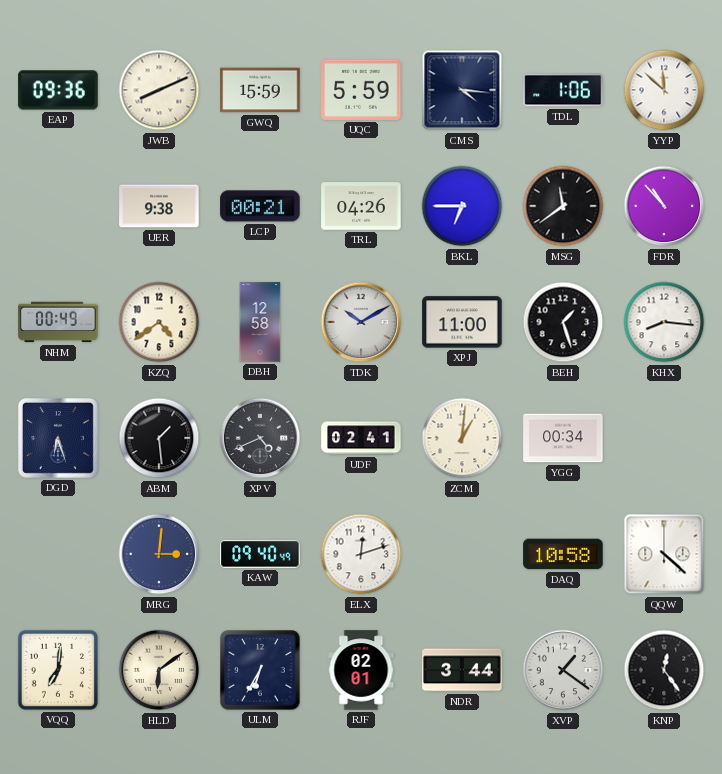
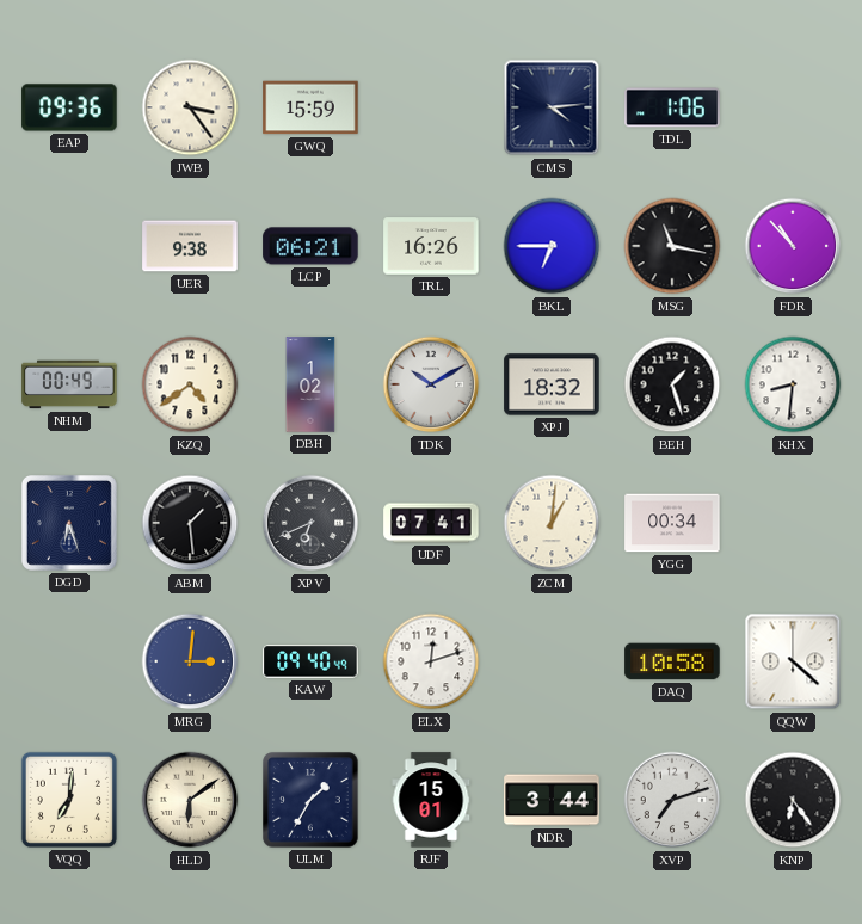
JWB: 8:11 -> 3:24 (190, 107)
UQC: 5:59 -> none (361, 90)
CMS: 4:16 -> 4:14 (552, 107)
YYP: 11:52 -> none (664, 90)
LCP: 00:21 -> 06:21 (310, 246)
TRL: 04:26 -> 16:26 (431, 246)
MSG: 11:39 -> 11:17 (672, 246)
DBH: 12:58 -> 1:02 (310, 384)
XPJ: 11:00 -> 18:32 (552, 384)
KHX: 8:16 -> 8:31 (793, 384)
XPV: 4:41 -> 6:41 (310, 523)
UDF: 02:41 -> 07:41 (431, 523)
ULM: 6:35 -> 1:35 (310, 800)
RJF: 02:01 -> 15:01 (431, 800)
XVP: 1:21 -> 7:12 (672, 800)
KNP: 12:24 -> 6:24 (793, 800)
